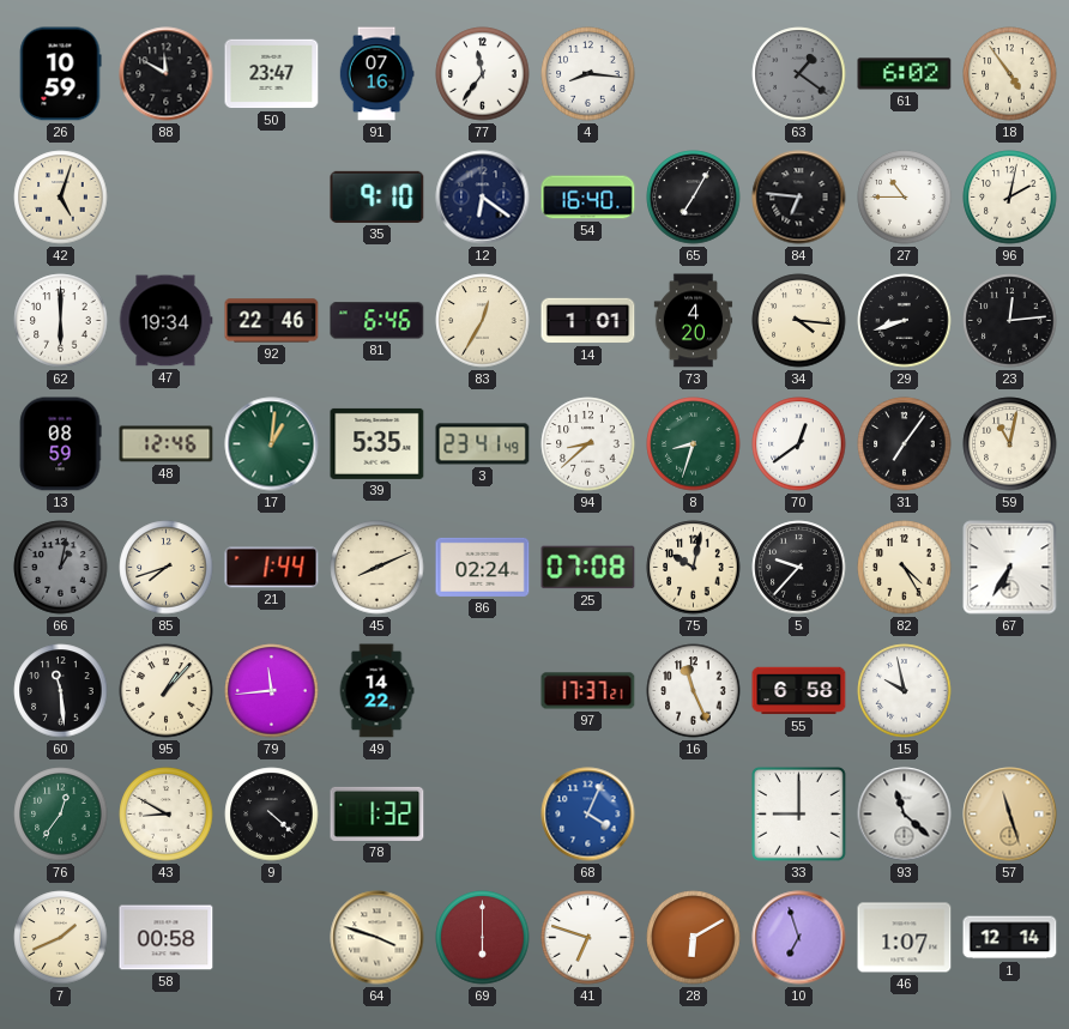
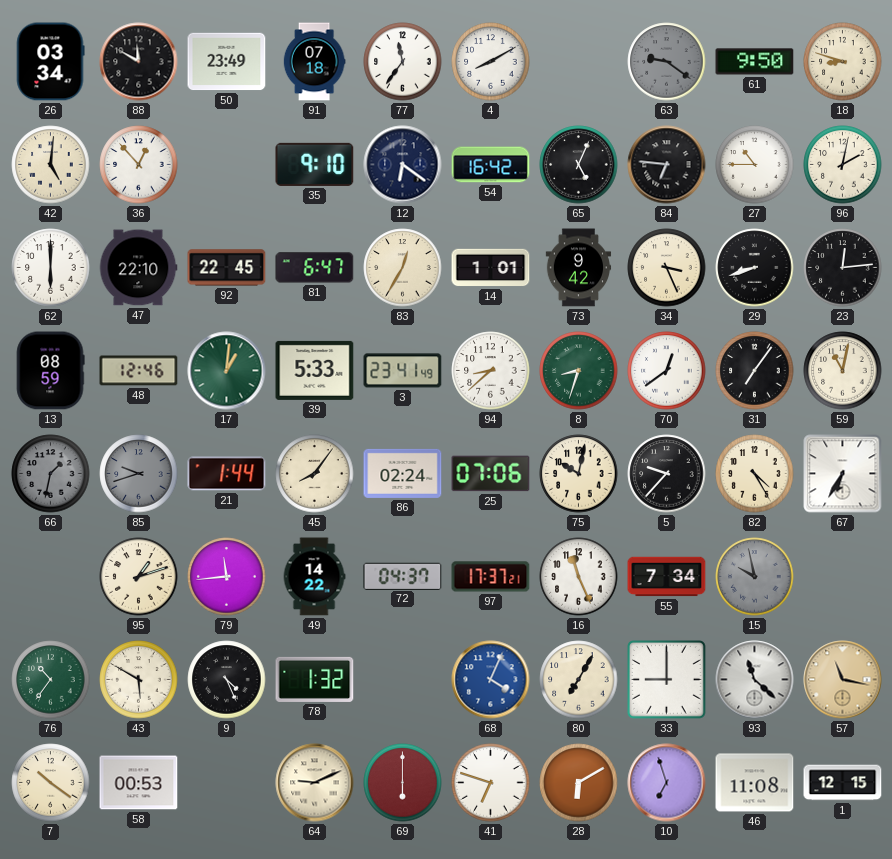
26: 10:59 -> 03:34 (50, 62)
50: 23:47 -> 23:49 (227, 62)
91: 07:16 -> 07:18 (314, 62)
4: 8:16 -> 8:10 (491, 62)
63: 1:21 -> 9:21 (667, 62)
61: 6:02 -> 9:50 (755, 62)
18: 4:54 -> 8:48 (843, 62)
42: 5:03 -> 5:01 (51, 165)
36: none -> 12:53 (139, 165)
54: 16:40 -> 16:42 (491, 165)
65: 7:05 -> 5:04 (579, 165)
47: 19:34 -> 22:10 (138, 268)
92: 22:46 -> 22:45 (227, 268)
81: 6:46 -> 6:47 (315, 268)
73: 4:20 -> 9:42 (579, 268)
34: 4:16 -> 3:26 (667, 268)
39: 5:35 -> 5:33 (315, 370)
66: 1:02 -> 1:32 (51, 474)
85: 7:42 -> 9:42 (139, 474)
85 dial: cream -> grey (139, 474)
45: 8:11 -> 8:06 (315, 474)
25: 07:08 -> 07:06 (491, 474)
60: 11:29 -> none (61, 691)
95: 1:07 -> 1:12 (139, 577)
72: none -> 04:37 (403, 576)
55: 6:58 -> 7:34 (667, 577)
15 dial: white -> grey (755, 577)
76: 12:36 -> 10:36 (51, 680)
43: 8:50 -> 5:50 (139, 680)
9: 4:22 -> 4:26 (227, 680)
80: none -> 7:05 (579, 680)
57: 11:27 -> 11:17 (843, 680)
7: 1:41 -> 10:21 (51, 783)
58: 00:58 -> 00:53 (139, 783)
64: 3:48 -> 9:11 (315, 783)
46: 1:07 -> 11:08 (755, 783)
1: 12:14 -> 12:15 (843, 783)
